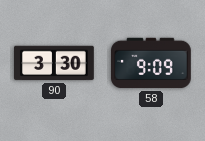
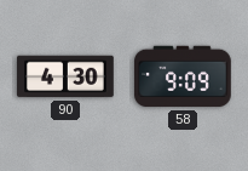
90: 3:30 -> 4:30 (67, 76)
